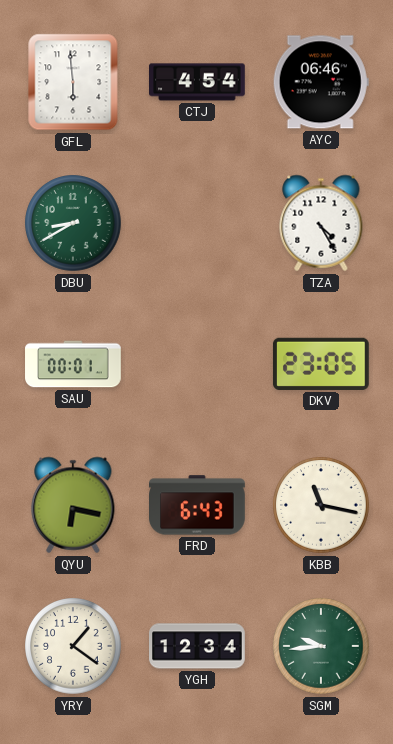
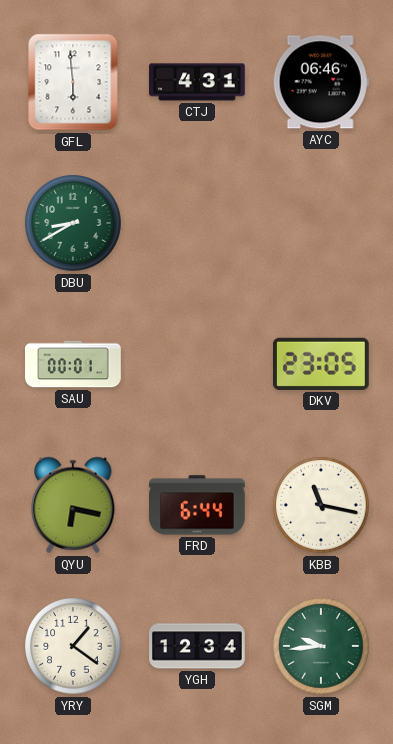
CTJ: 4:54 -> 4:31 (198, 82)
TZA: 4:25 -> none (321, 223)
FRD: 6:43 -> 6:44 (198, 505)
